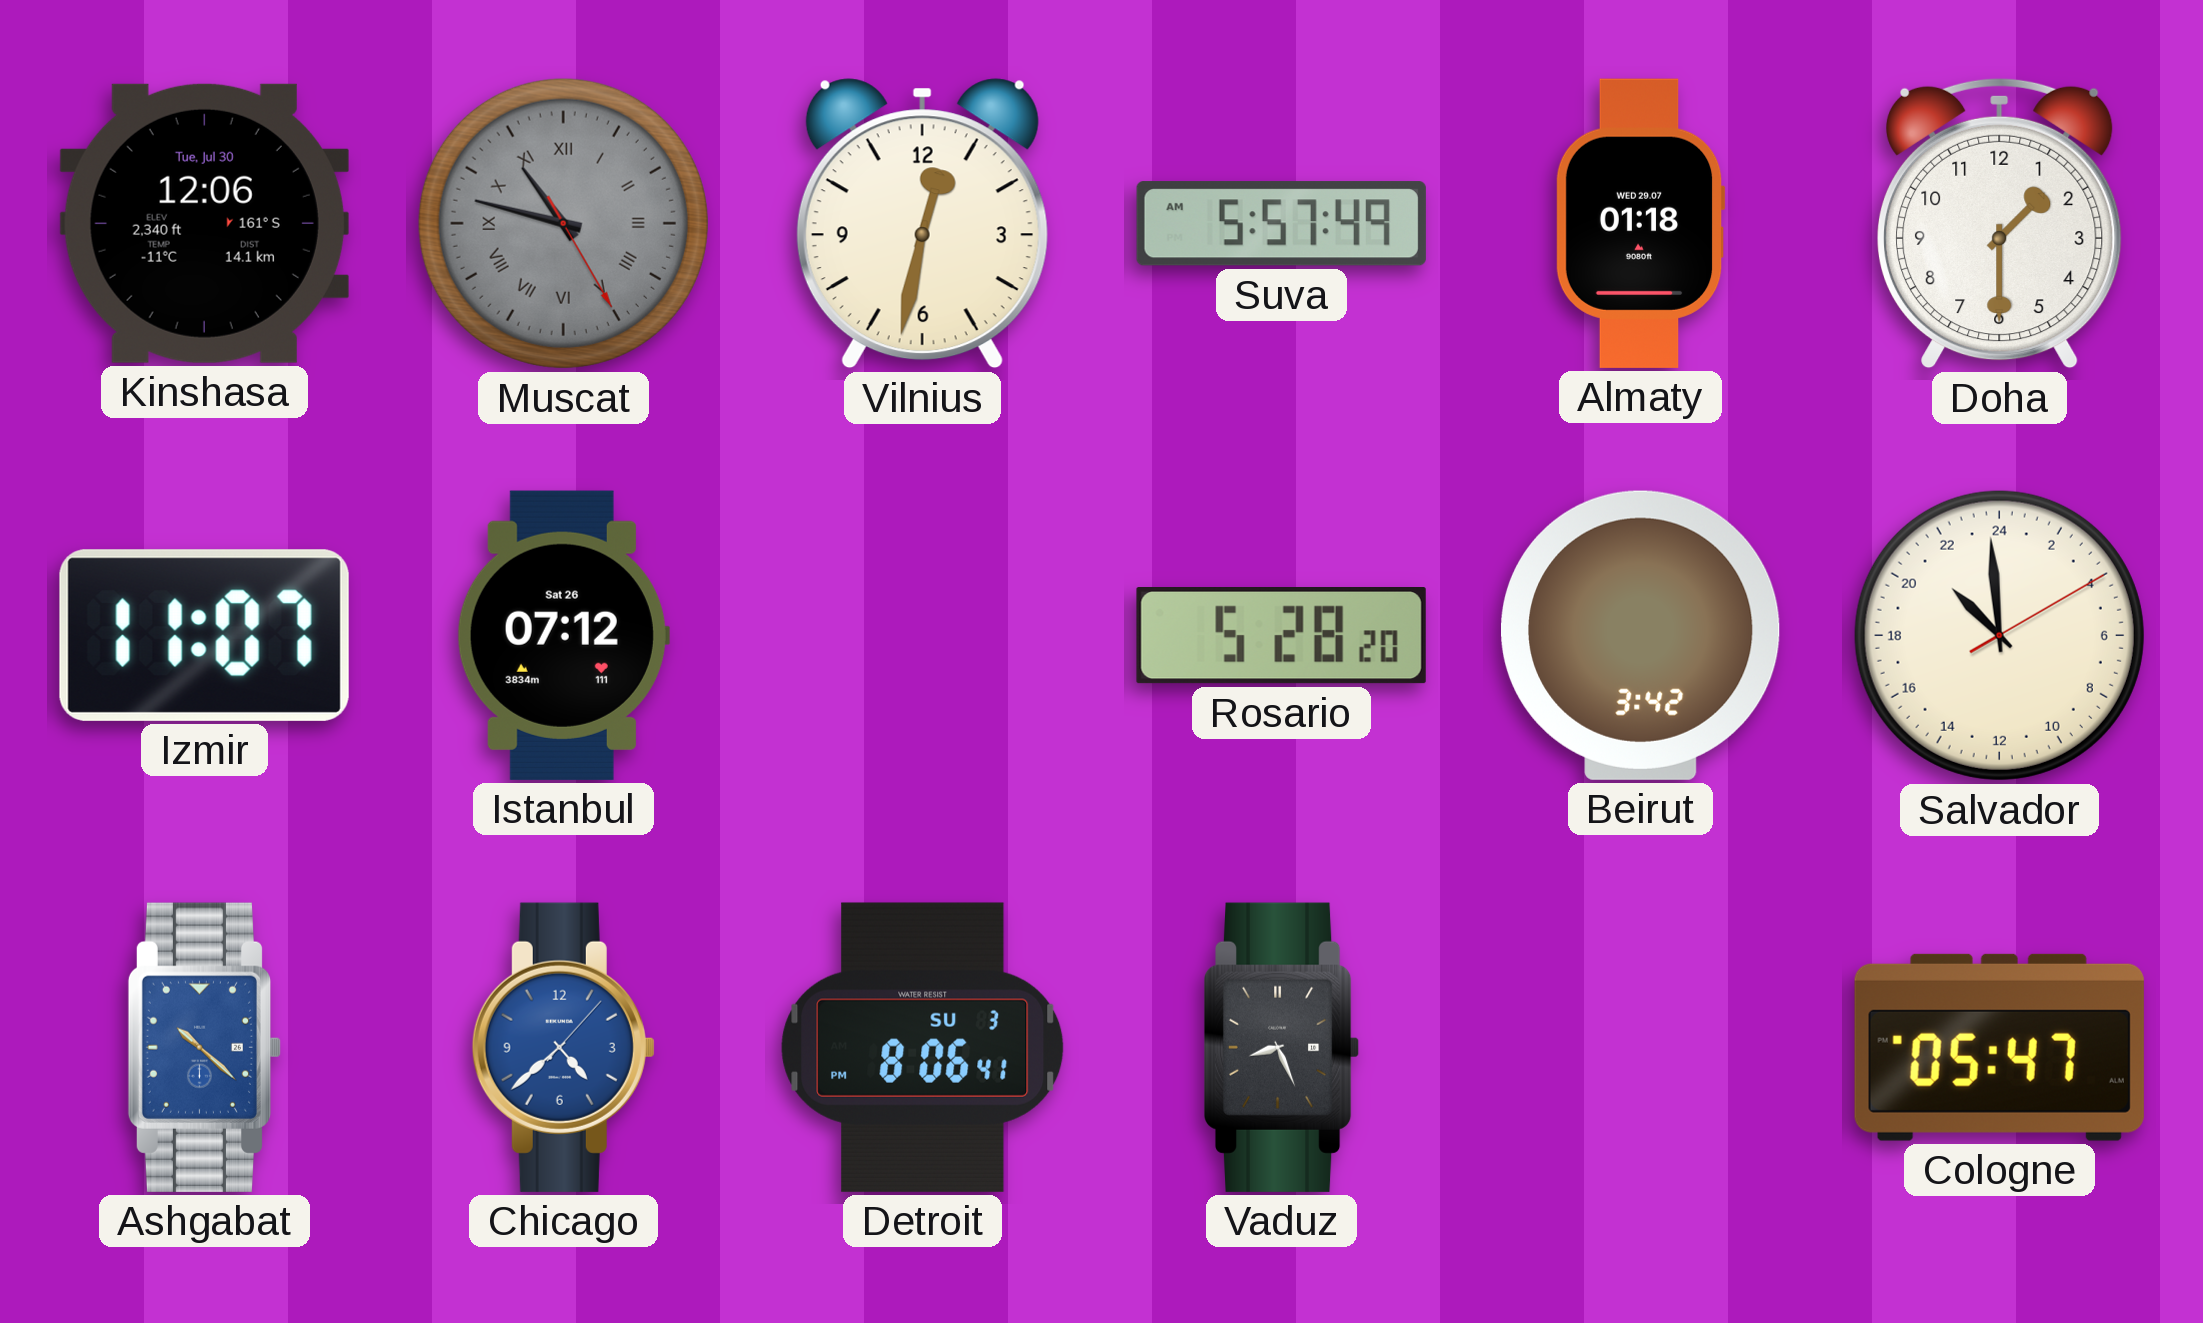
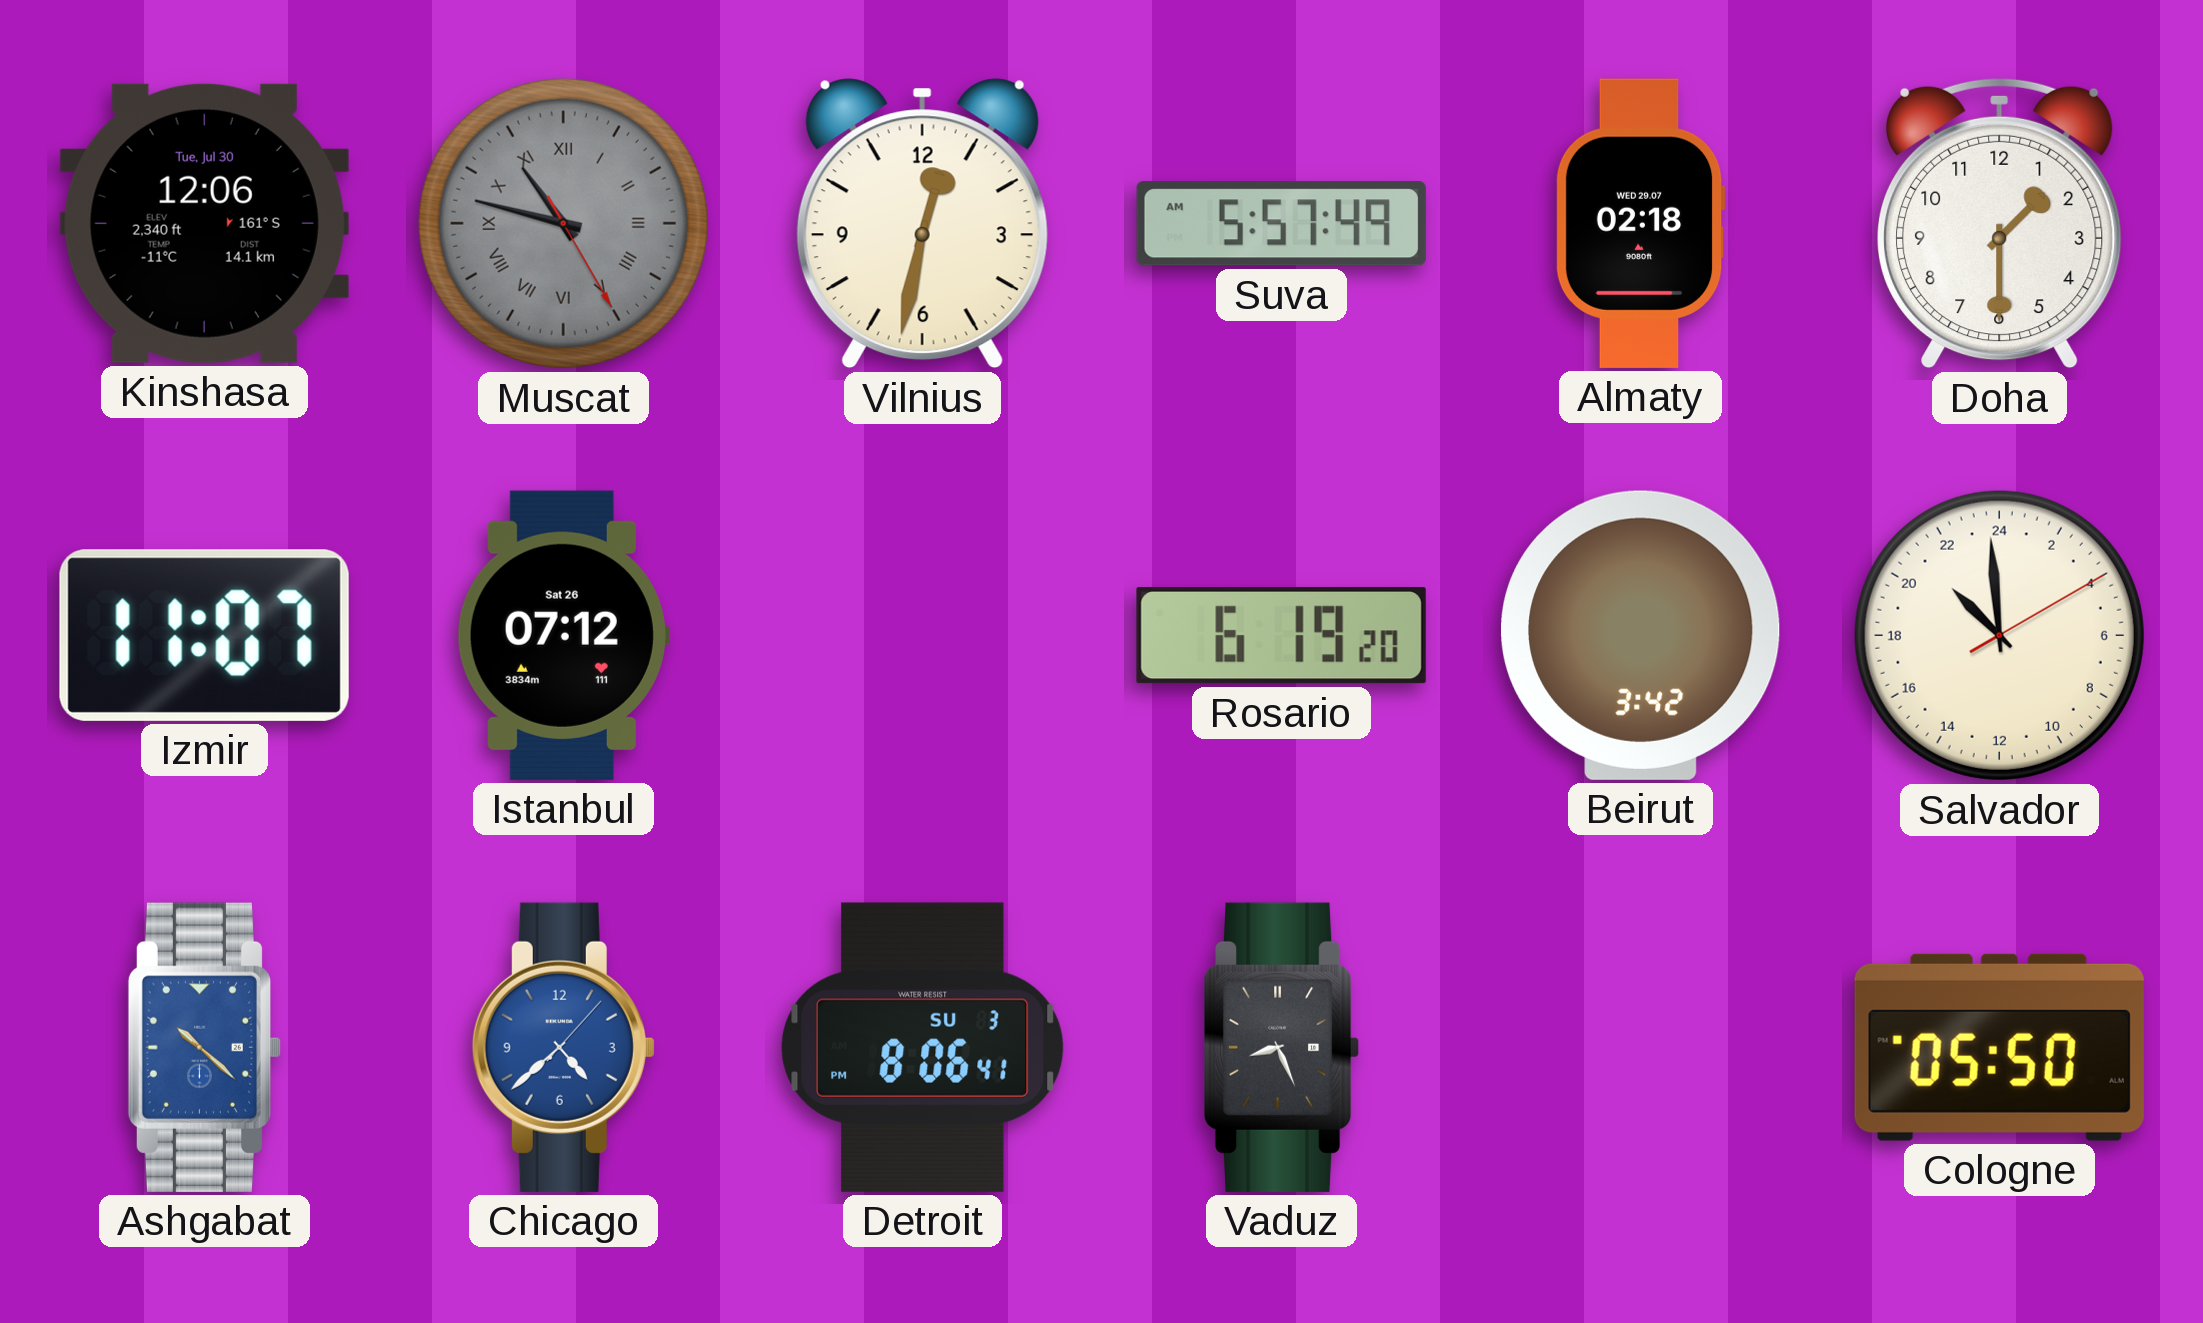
Almaty: 01:18 -> 02:18 (1640, 223)
Rosario: 5:28 -> 6:19 (1281, 636)
Cologne: 05:47 -> 05:50 (1999, 1047)
